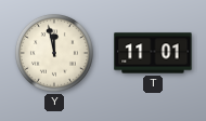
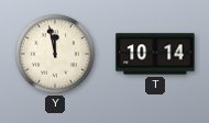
T: 11:01 -> 10:14 (155, 54)
